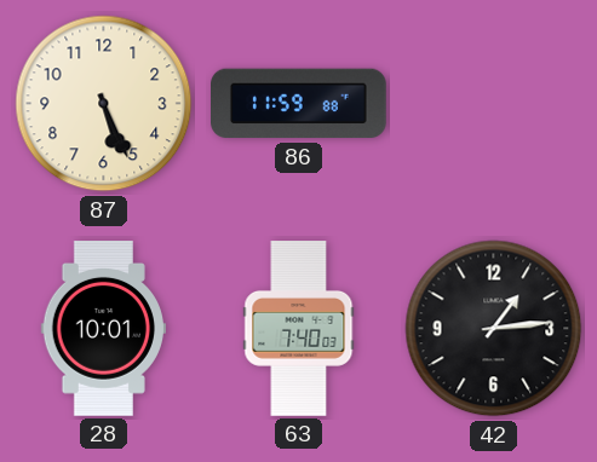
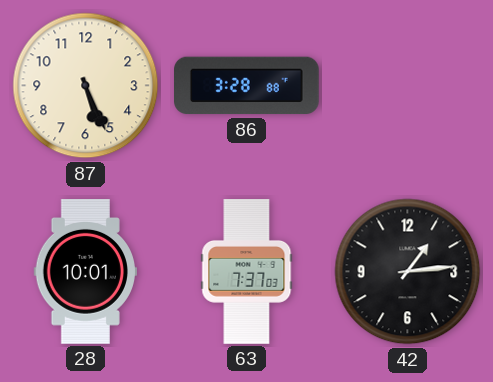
86: 11:59 -> 3:28 (247, 86)
63: 7:40 -> 7:37 (247, 272)
